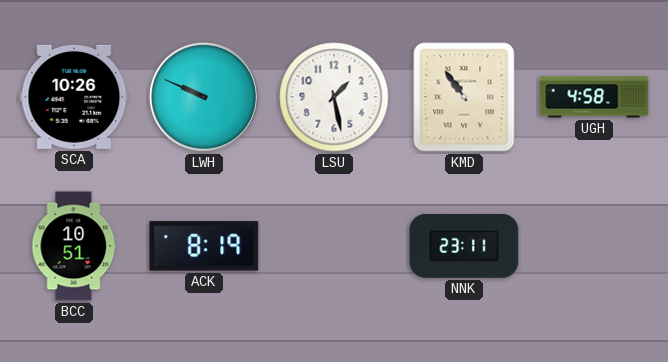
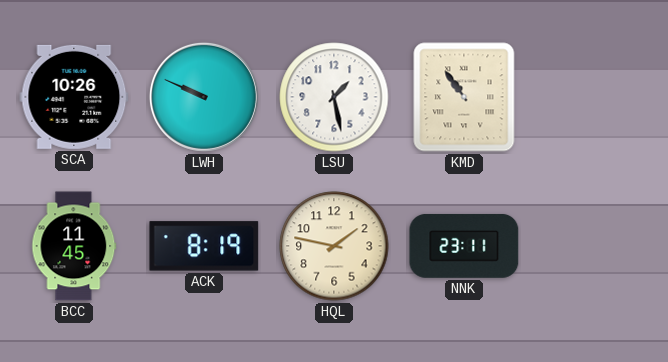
UGH: 4:58 -> none (594, 97)
BCC: 10:51 -> 11:45 (74, 246)
HQL: none -> 1:47 (334, 246)
